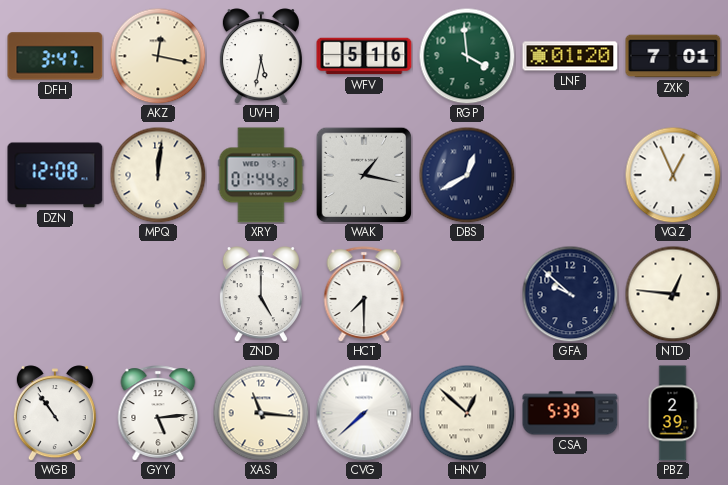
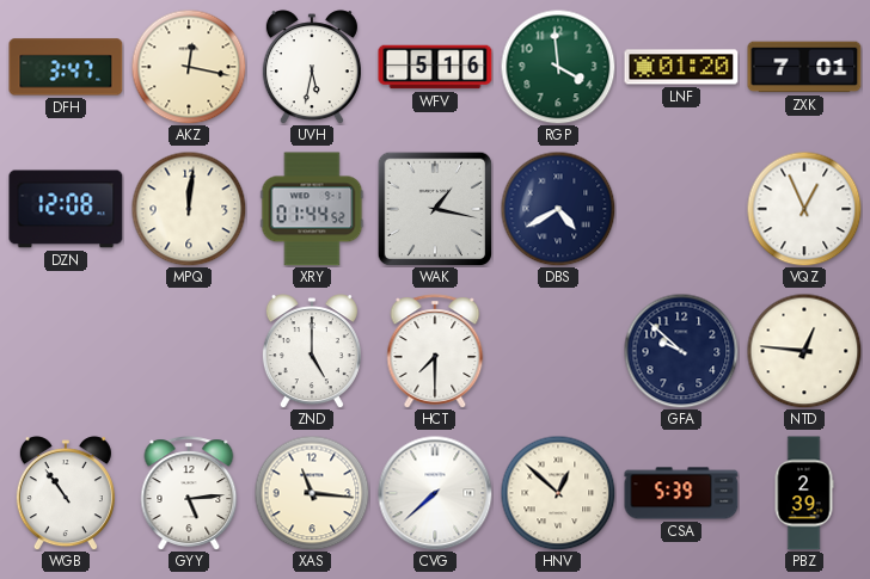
DBS: 12:40 -> 4:40 (558, 209)
